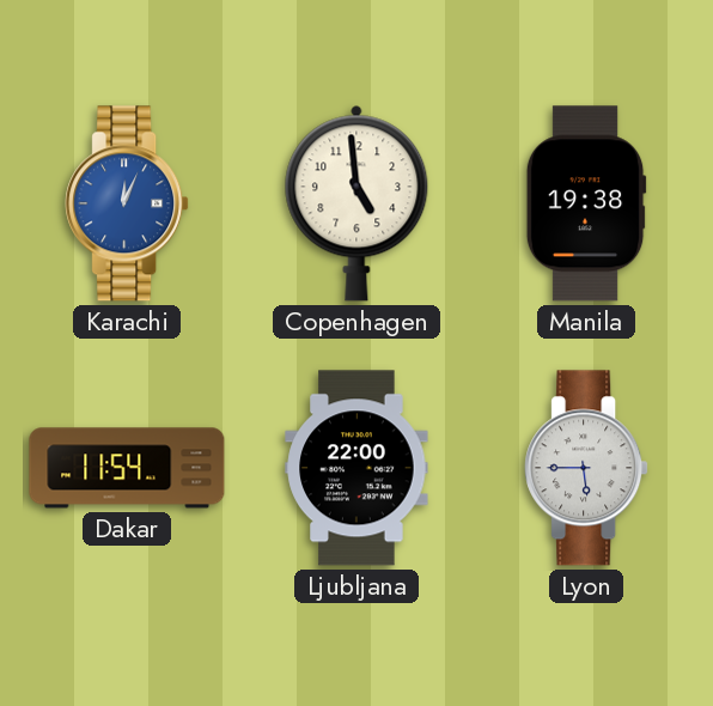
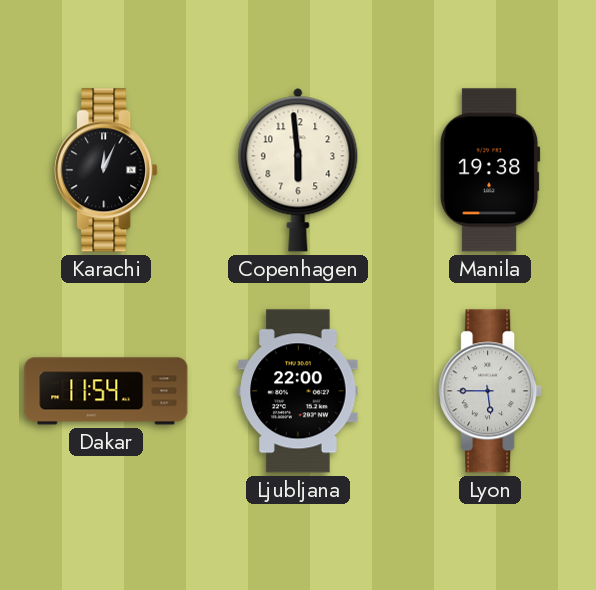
Karachi dial: blue -> black (106, 170)
Copenhagen: 4:59 -> 5:59 (298, 170)
